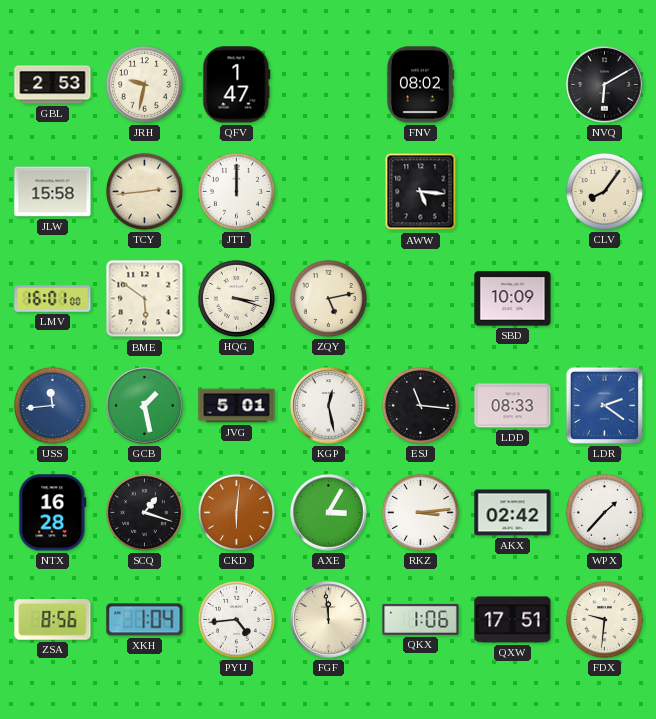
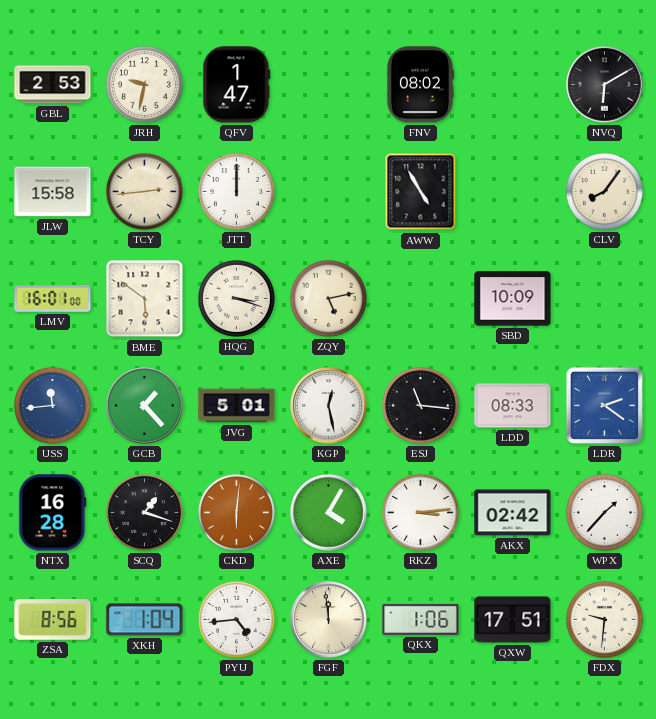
AWW: 5:16 -> 4:55 (421, 192)
GCB: 1:28 -> 1:23 (145, 406)
AXE: 3:05 -> 4:05 (329, 513)
